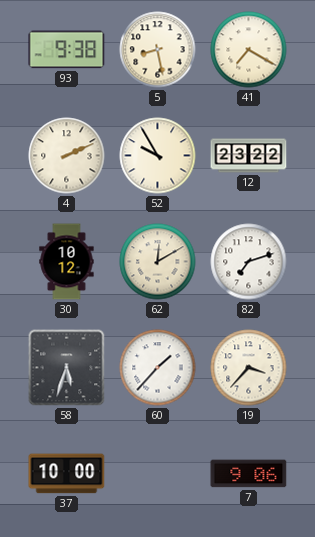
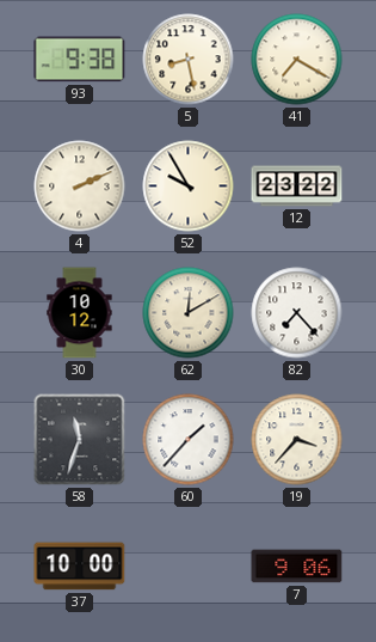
82: 7:12 -> 7:23 (297, 313)
58: 5:33 -> 11:33 (80, 440)
